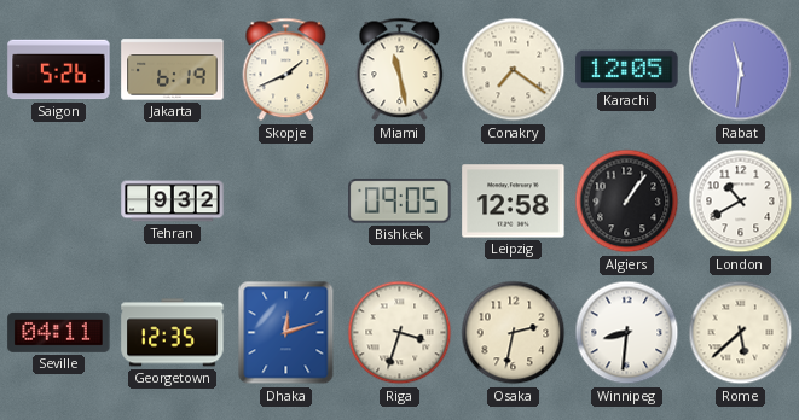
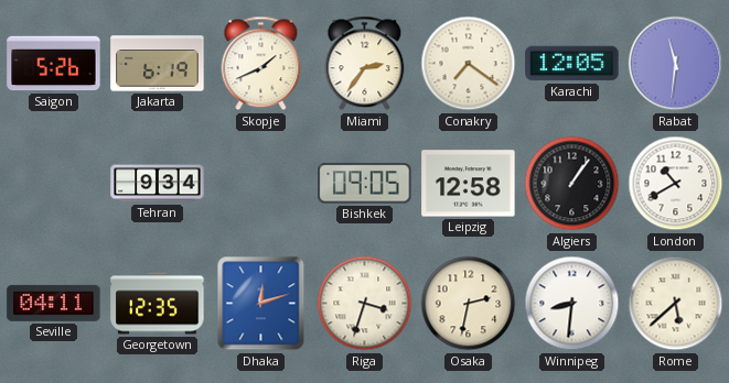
Miami: 11:28 -> 2:36 (365, 64)
Tehran: 9:32 -> 9:34 (158, 184)
